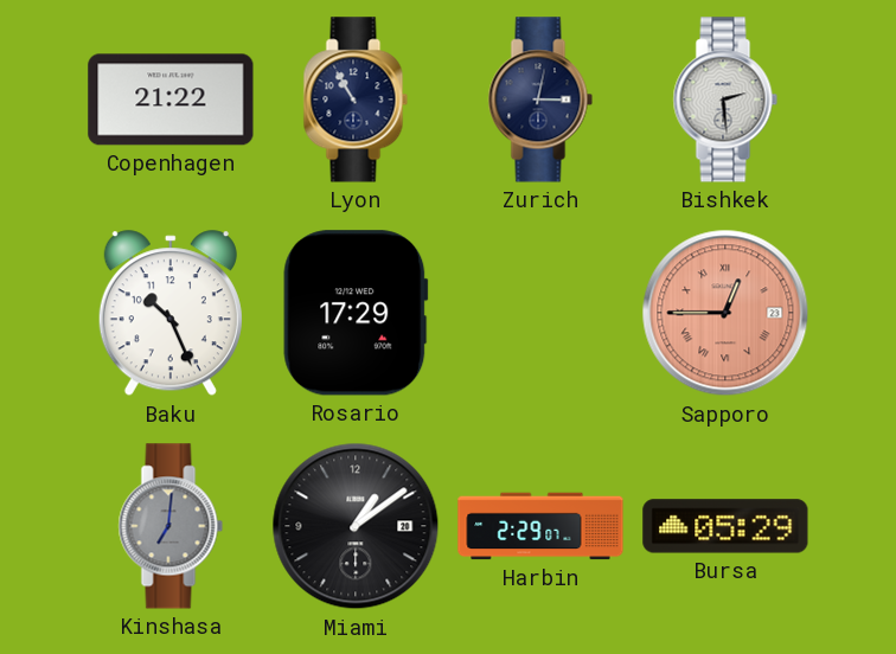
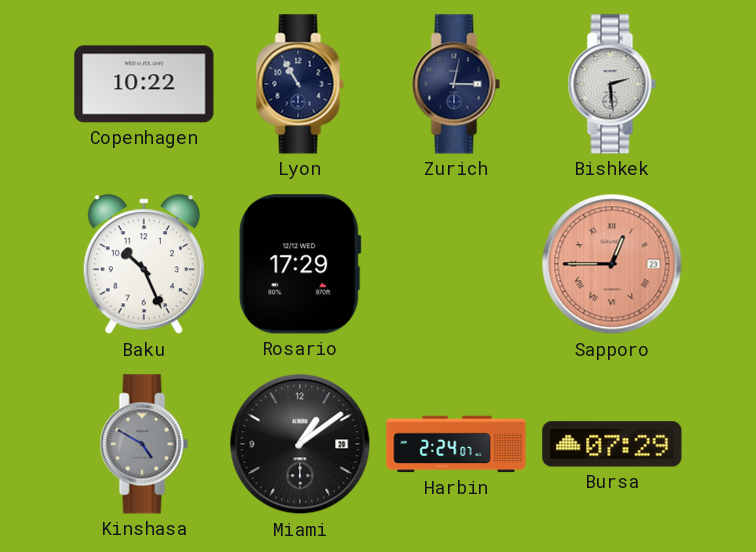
Copenhagen: 21:22 -> 10:22 (144, 84)
Kinshasa: 7:01 -> 4:50 (144, 444)
Harbin: 2:29 -> 2:24 (456, 444)
Bursa: 05:29 -> 07:29 (612, 444)
